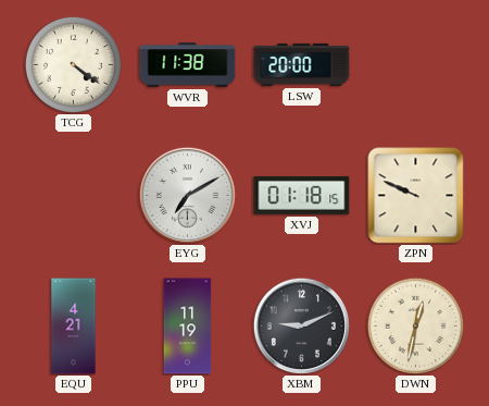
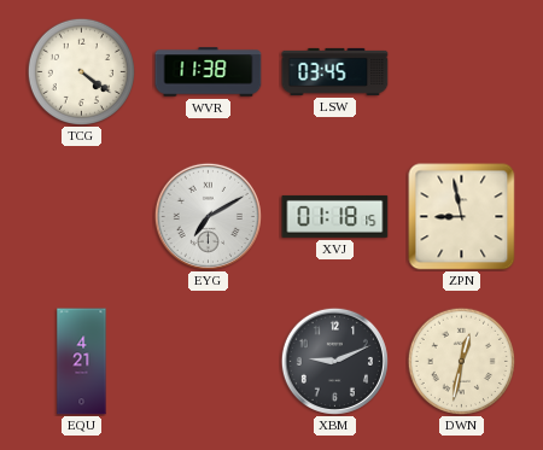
LSW: 20:00 -> 03:45 (335, 71)
ZPN: 9:49 -> 8:58 (462, 217)
PPU: 11:19 -> none (188, 327)
